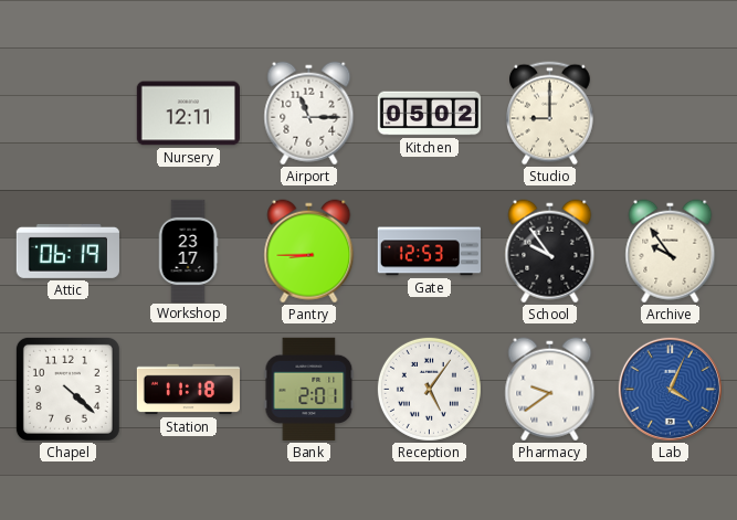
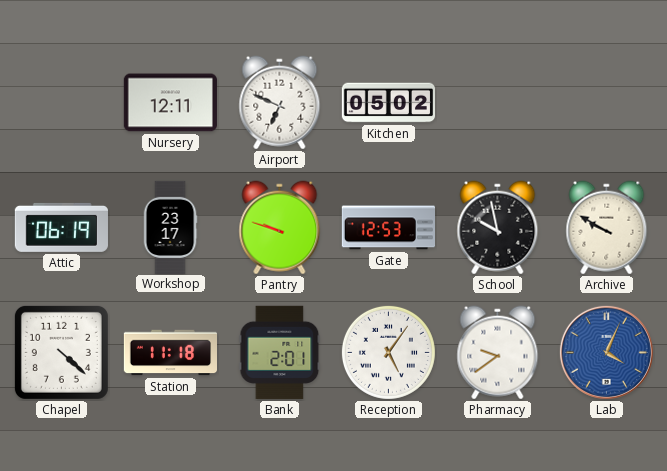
Airport: 11:15 -> 6:49 (280, 103)
Studio: 9:00 -> none (550, 114)
Pantry: 8:45 -> 9:48 (280, 228)
School: 9:54 -> 9:58 (498, 228)
Archive: 9:54 -> 9:50 (607, 228)
